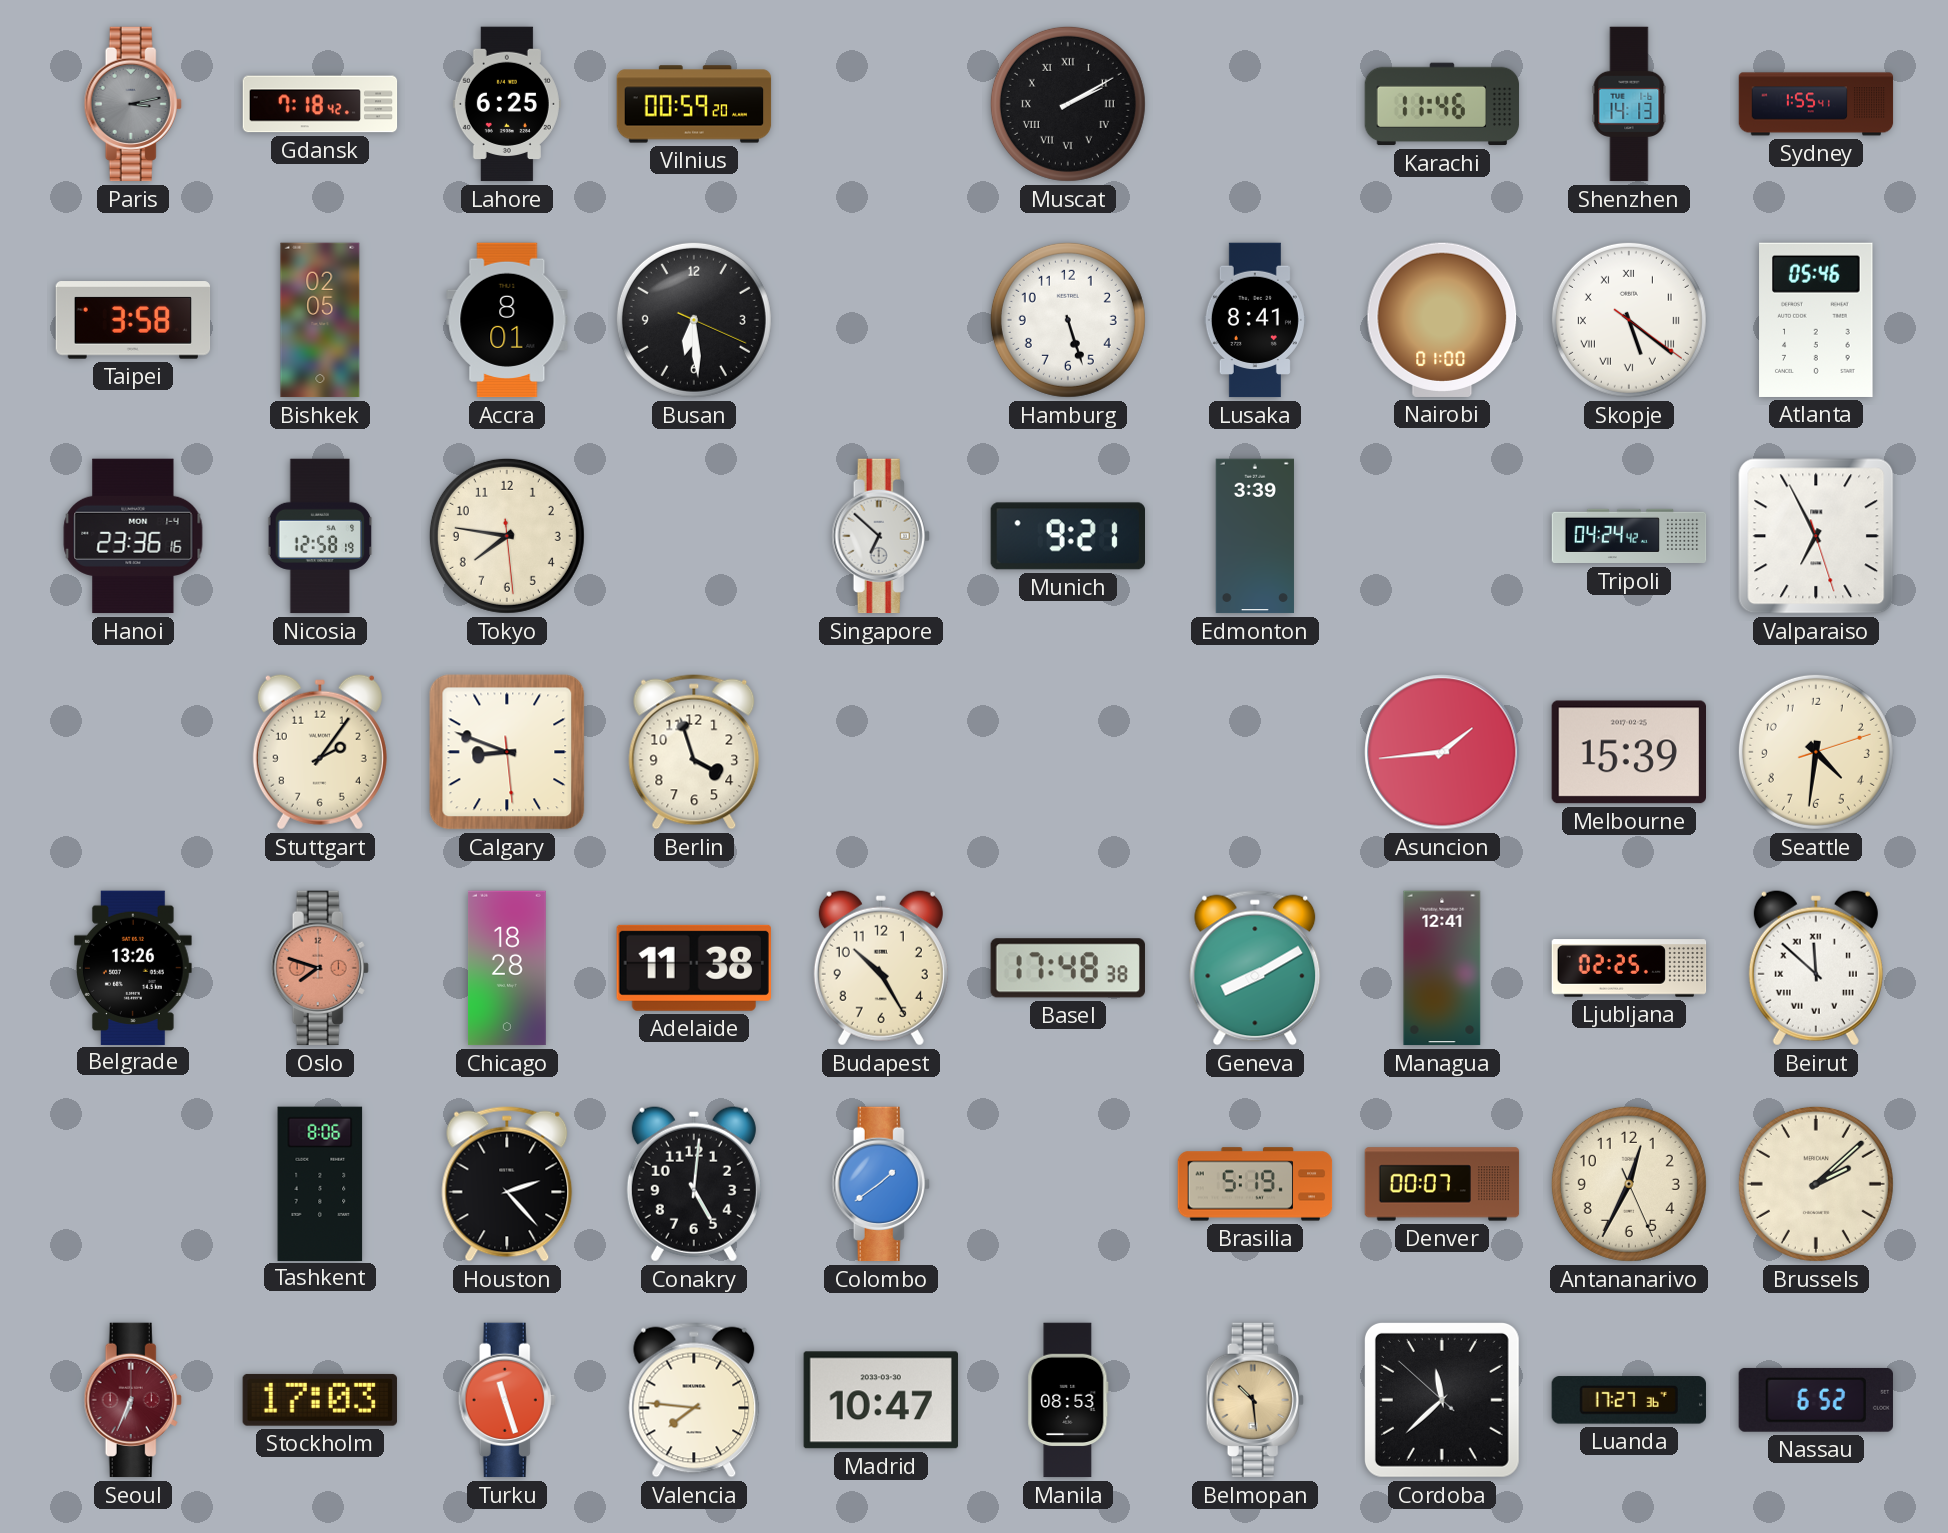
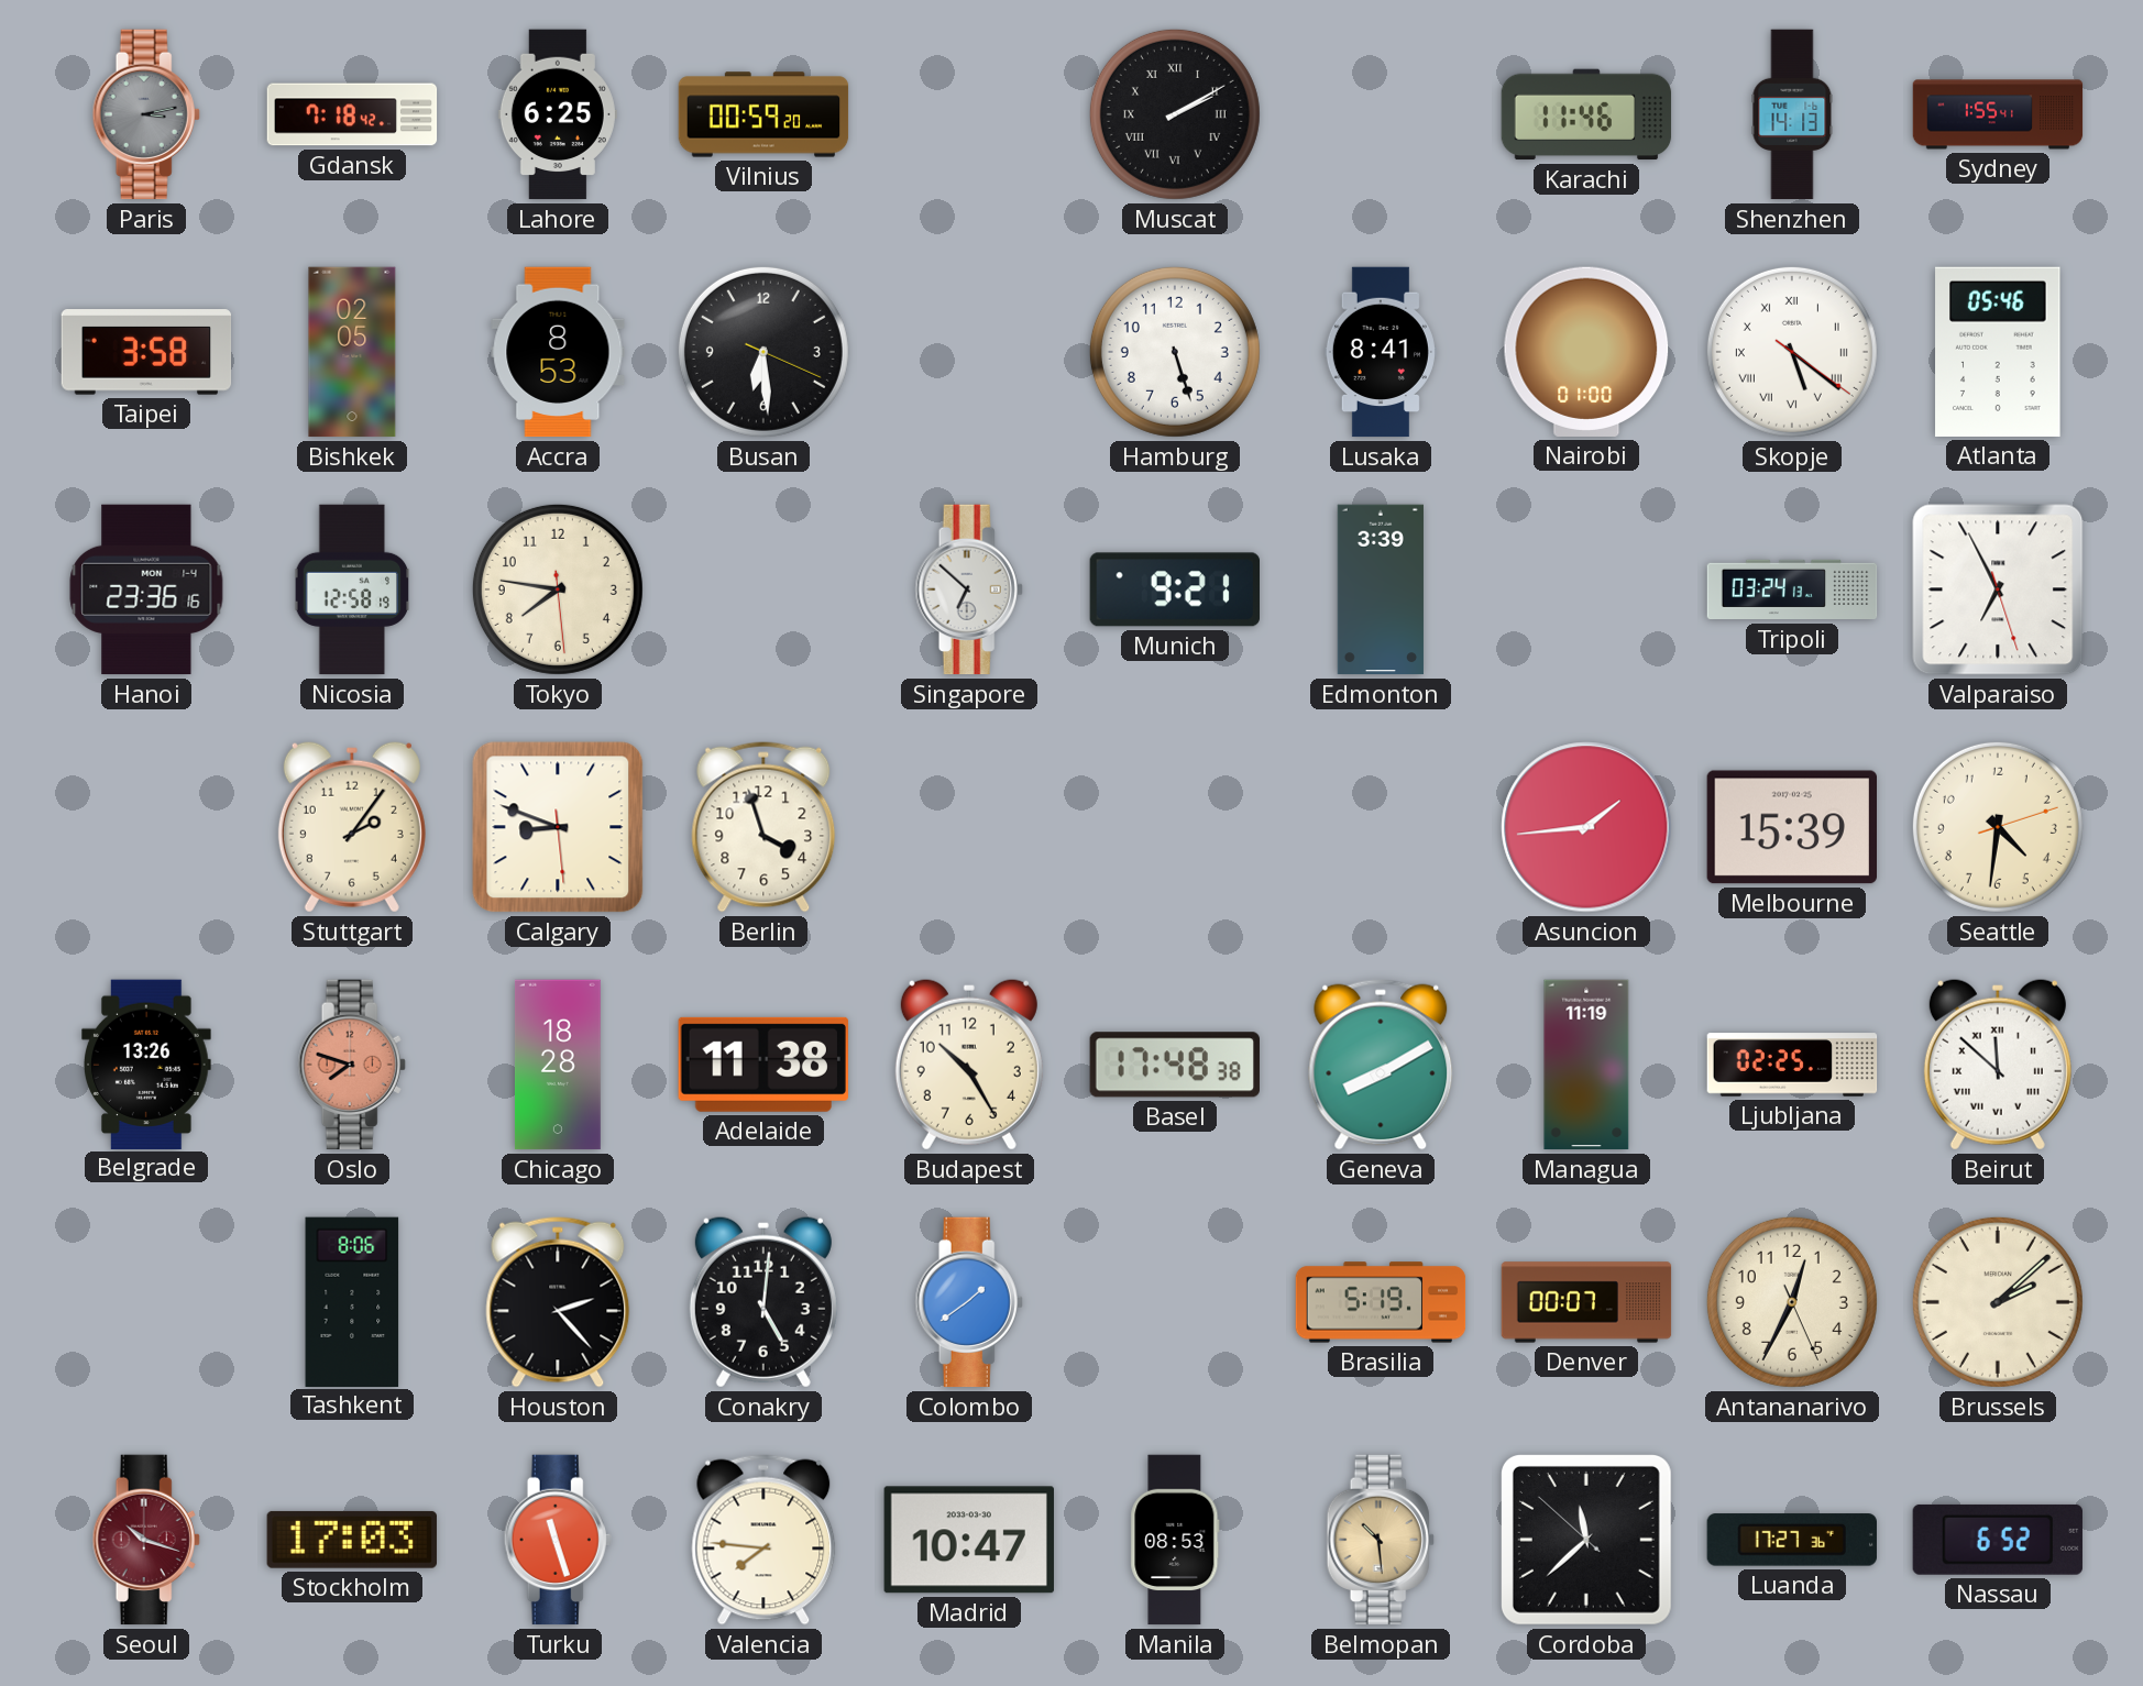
Accra: 8:01 -> 8:53 (558, 352)
Tripoli: 04:24 -> 03:24 (1792, 589)
Managua: 12:41 -> 11:19 (1586, 1065)
Seoul: 6:34 -> 10:18 (146, 1540)
